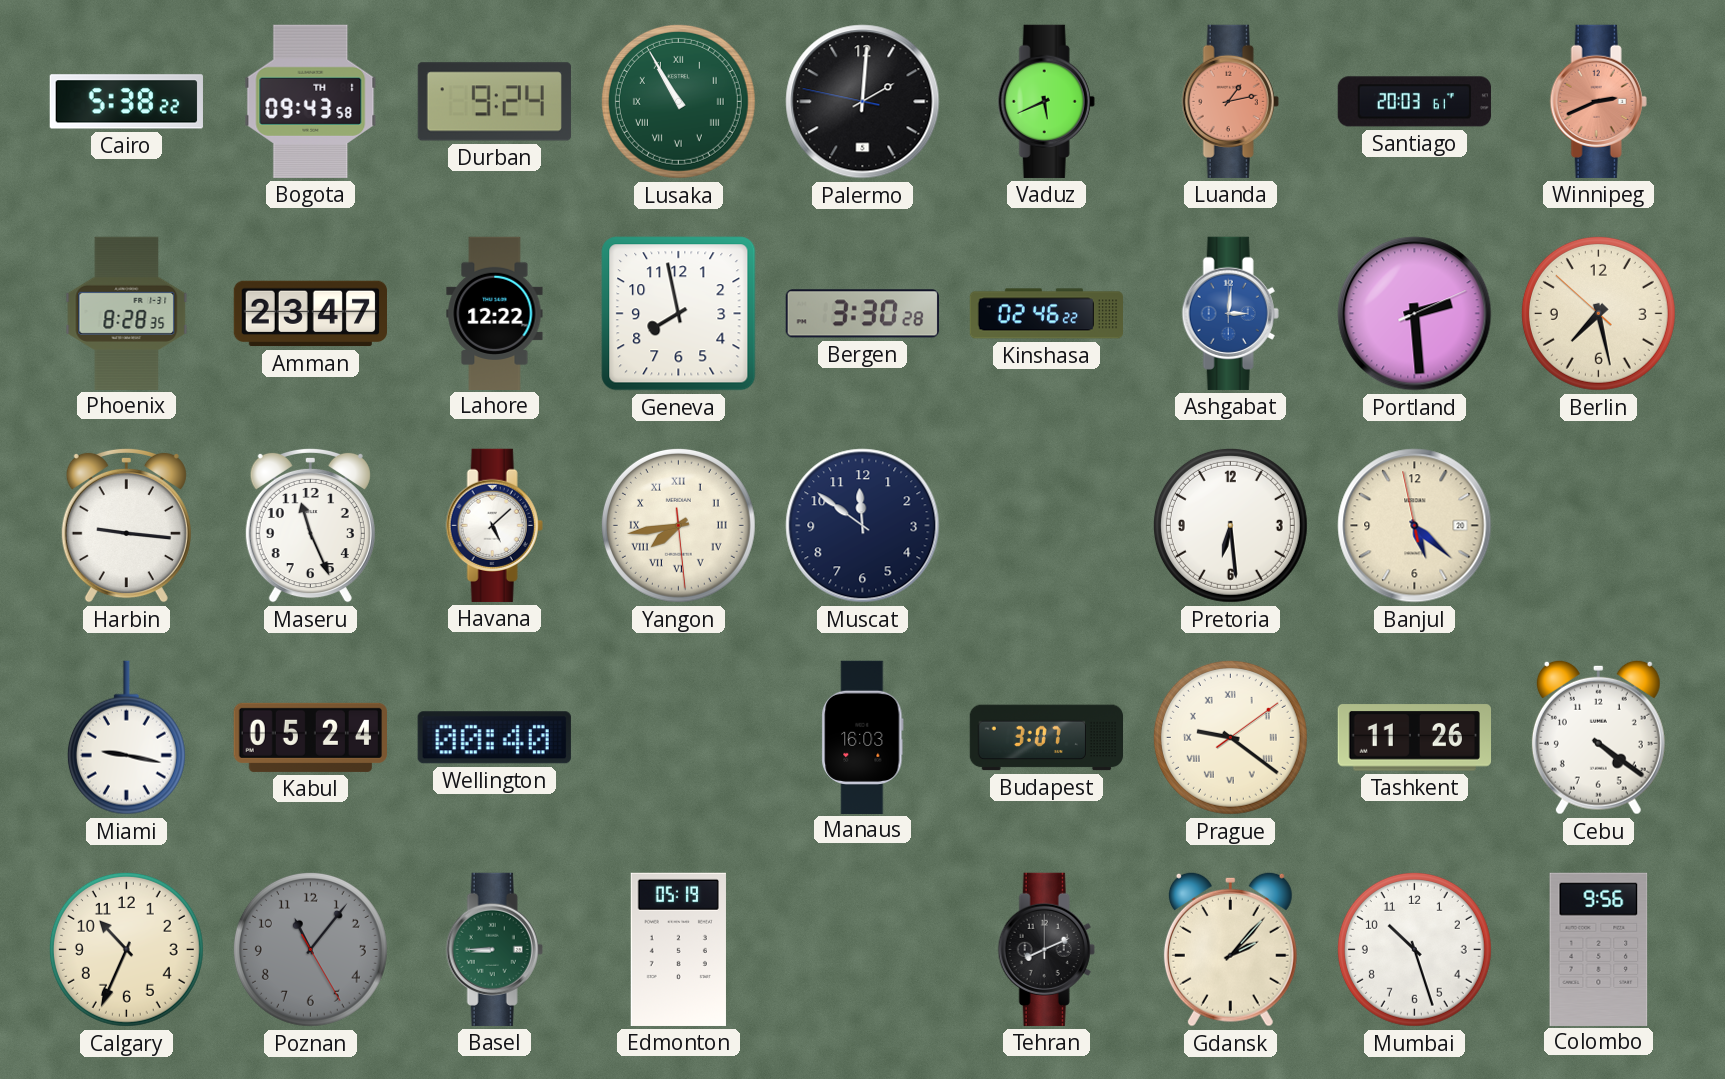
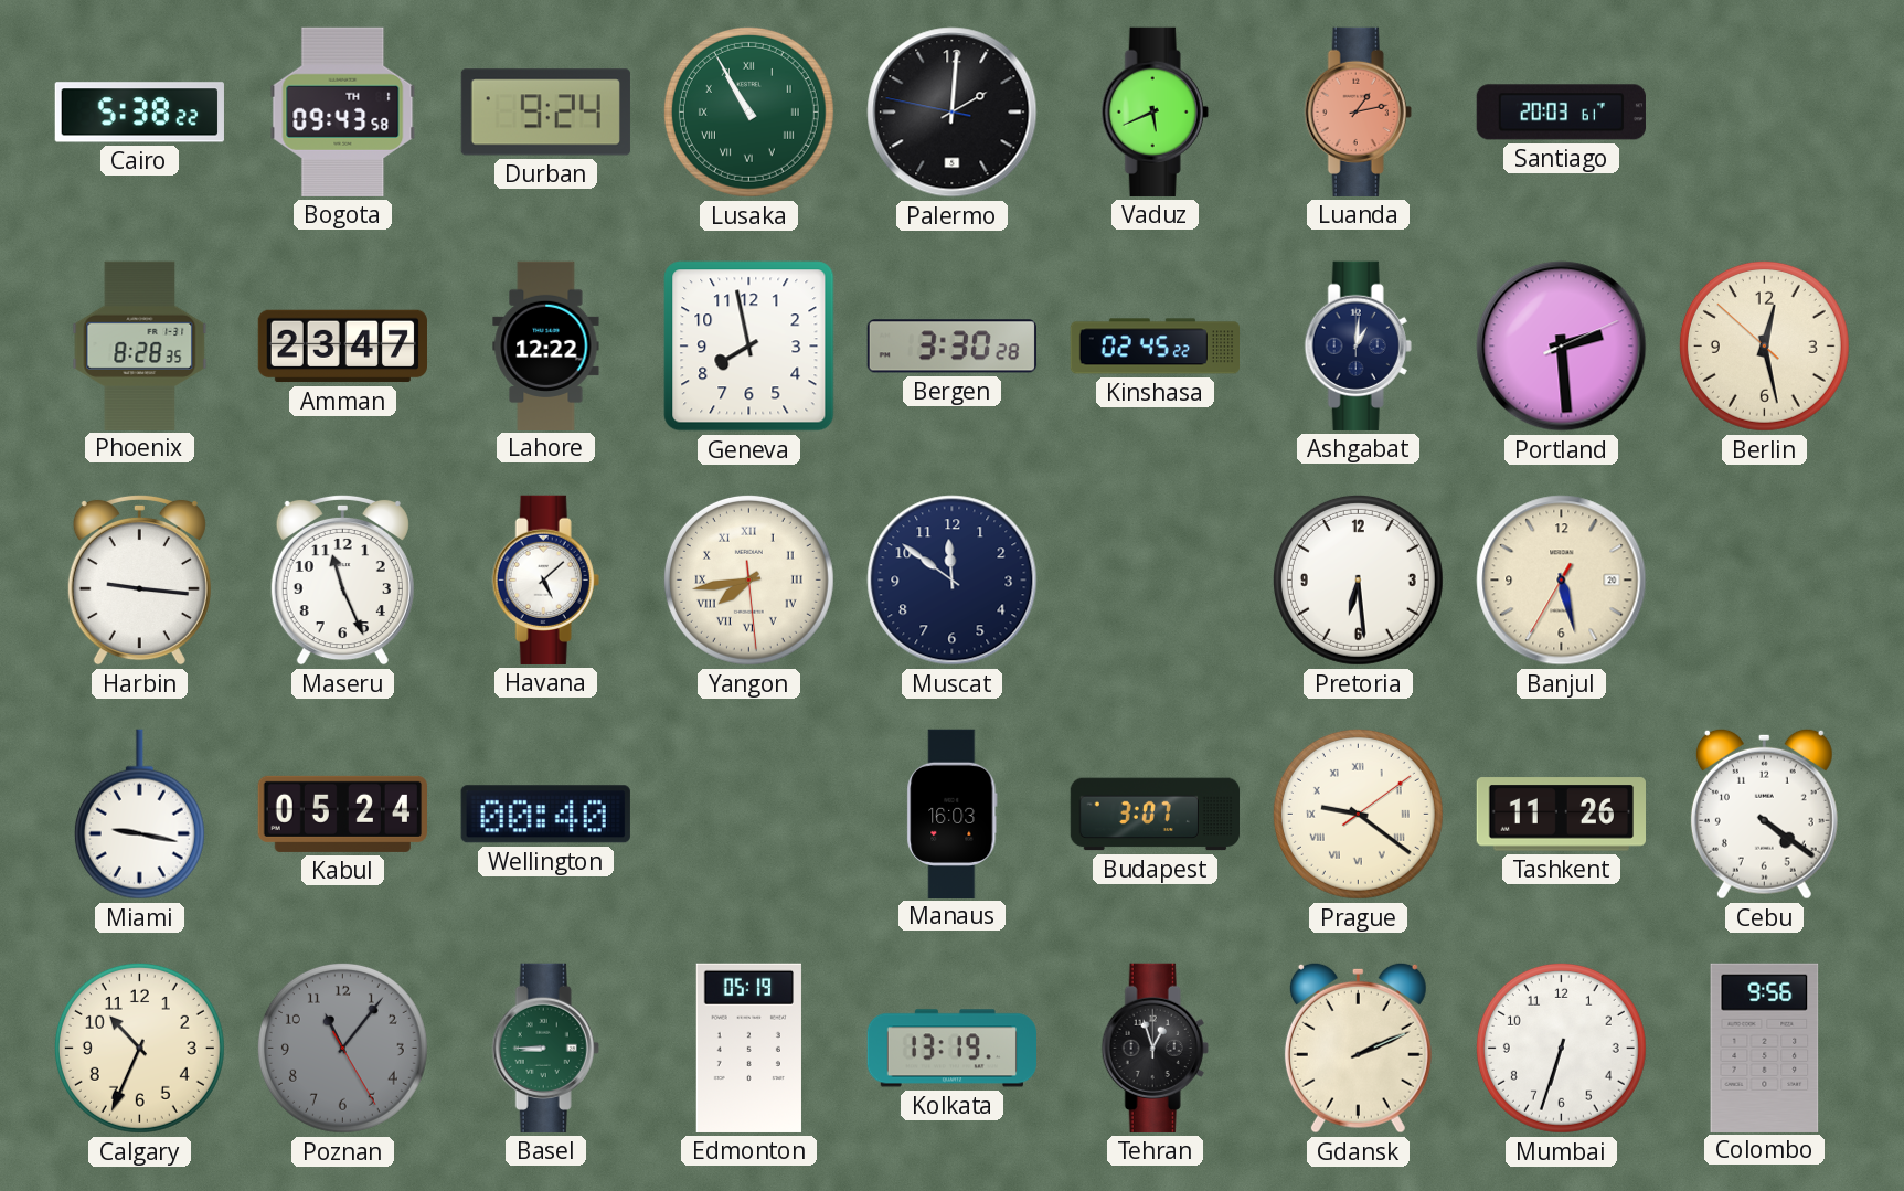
Winnipeg: 2:41 -> none (1598, 101)
Kinshasa: 02:46 -> 02:45 (1155, 347)
Ashgabat: 3:01 -> 1:01 (1358, 345)
Ashgabat dial: blue -> navy (1358, 345)
Berlin: 7:27 -> 12:27 (1764, 345)
Banjul: 5:21 -> 5:27 (1562, 581)
Kolkata: none -> 13:19 (951, 1049)
Tehran: 8:11 -> 12:57 (1155, 1048)
Gdansk: 2:07 -> 2:11 (1358, 1048)
Mumbai: 10:27 -> 6:33 (1561, 1048)
